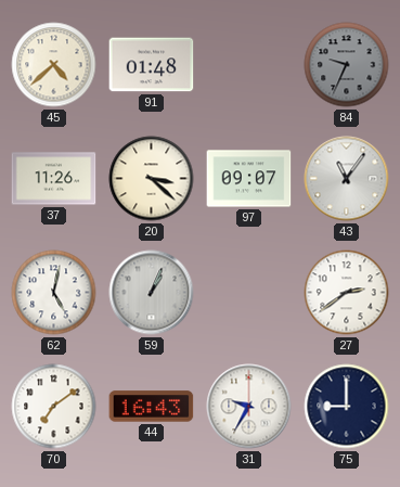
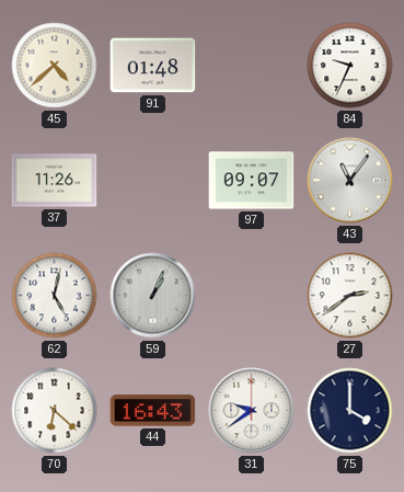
84 dial: grey -> white (350, 66)
20: 3:22 -> none (152, 179)
70: 7:09 -> 6:22 (55, 411)
31: 9:35 -> 9:39 (252, 411)
75: 9:00 -> 4:00 (350, 411)
